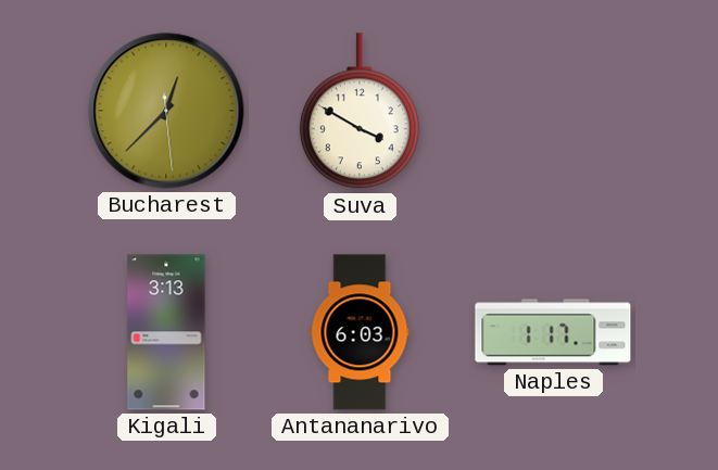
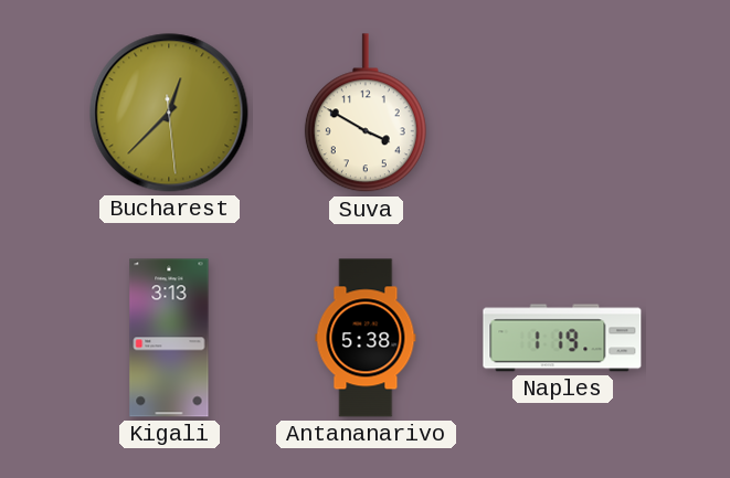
Antananarivo: 6:03 -> 5:38 (366, 338)
Naples: 1:17 -> 1:19 (562, 338)
